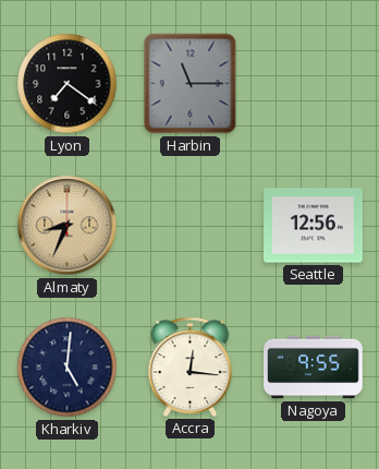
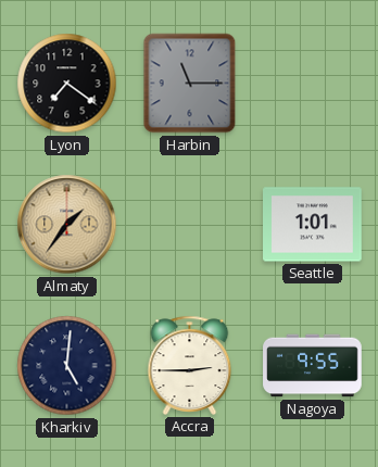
Almaty: 8:34 -> 1:36 (67, 225)
Seattle: 12:56 -> 1:01 (313, 225)
Accra: 12:16 -> 2:45 (190, 365)
